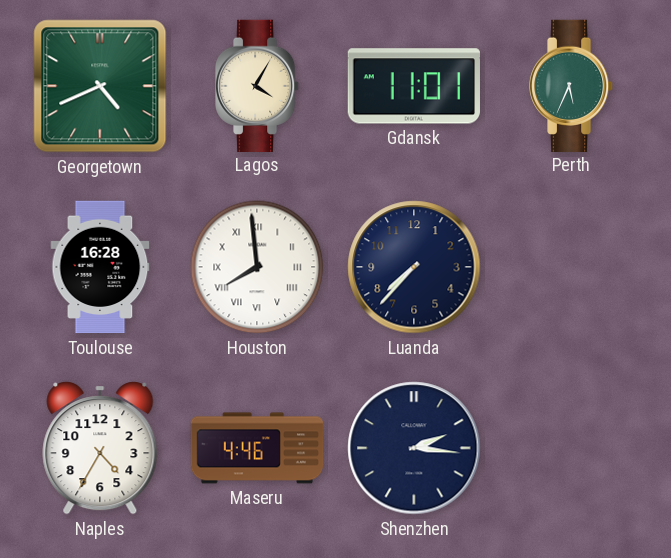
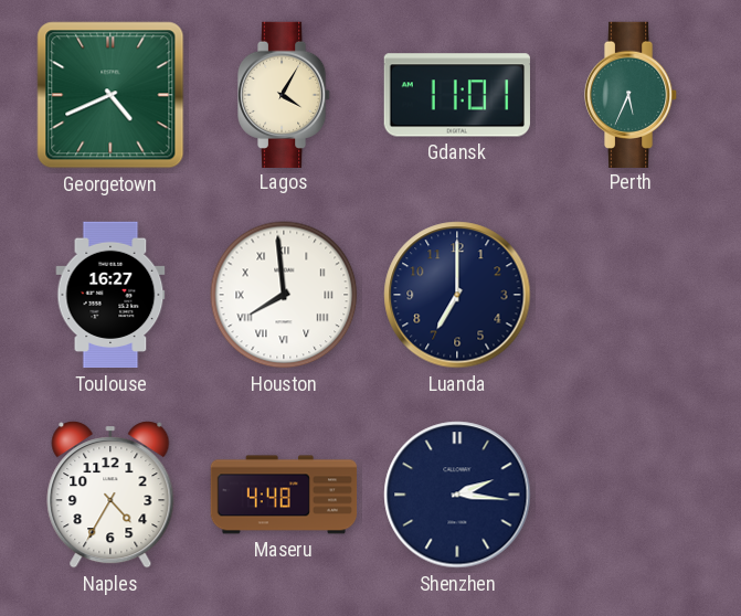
Toulouse: 16:28 -> 16:27 (110, 295)
Luanda: 7:37 -> 7:00 (457, 295)
Maseru: 4:46 -> 4:48 (284, 495)
